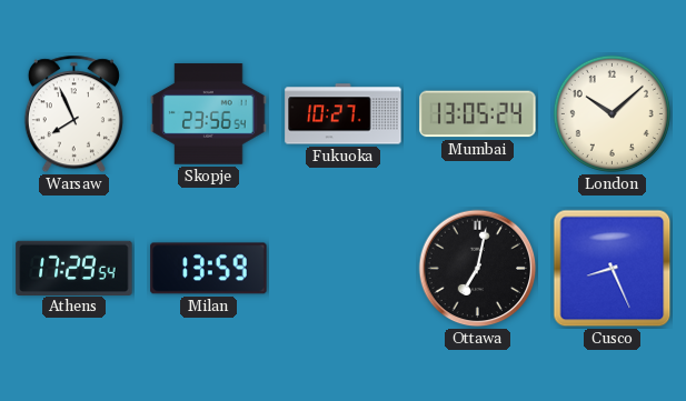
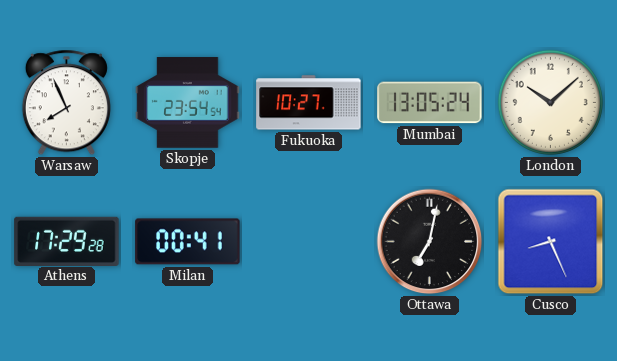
Skopje: 23:56 -> 23:54 (188, 103)
Athens: 17:29:54 -> 17:29:28 (67, 241)
Milan: 13:59 -> 00:41 (188, 242)
